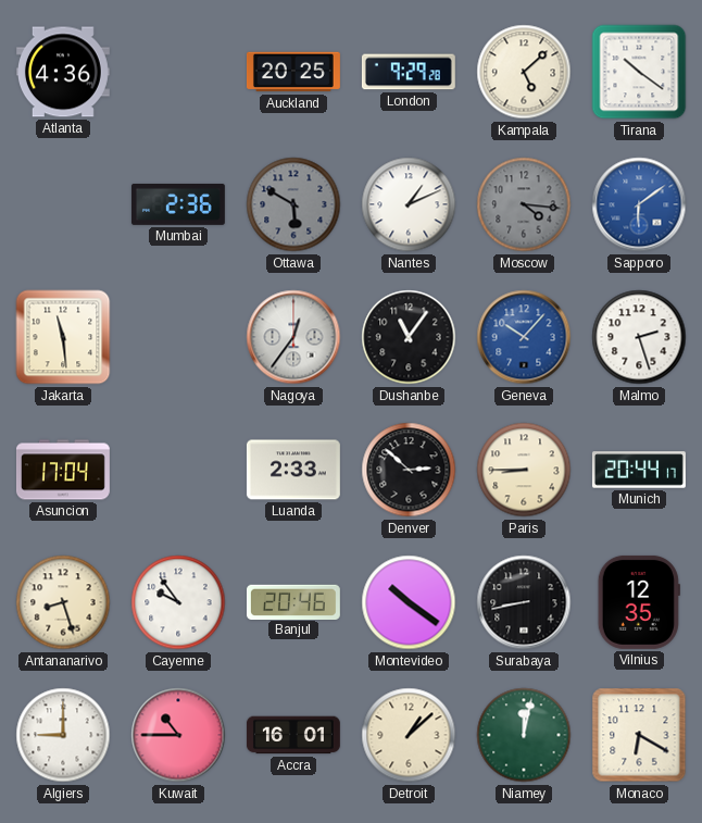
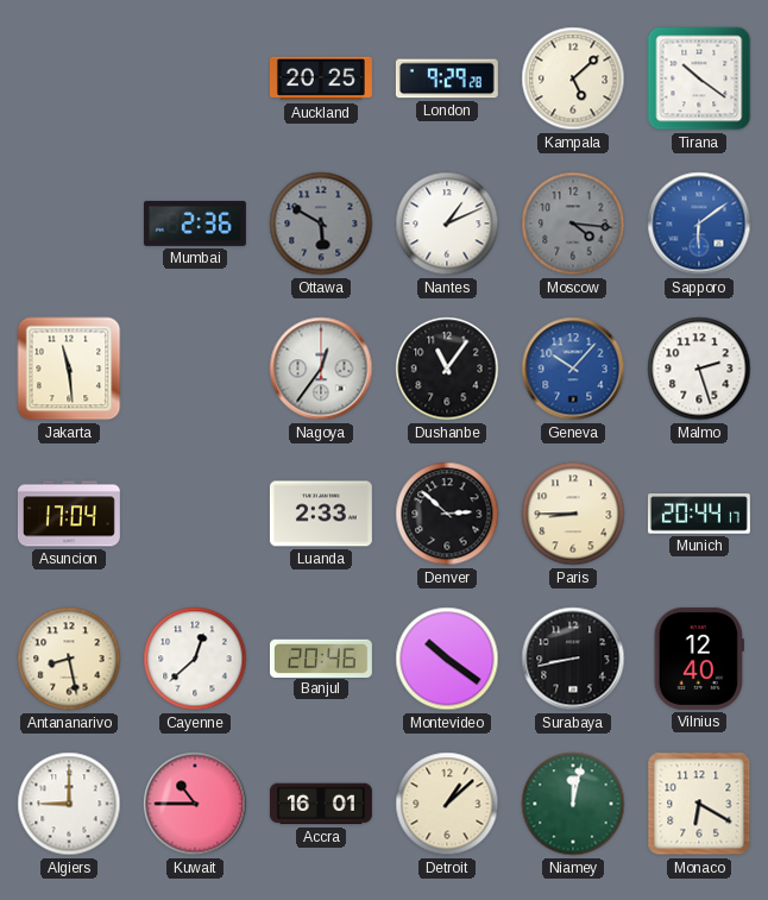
Atlanta: 4:36 -> none (63, 72)
Antananarivo: 8:27 -> 8:28 (69, 659)
Cayenne: 9:54 -> 12:38 (195, 659)
Vilnius: 12:35 -> 12:40 (699, 659)
